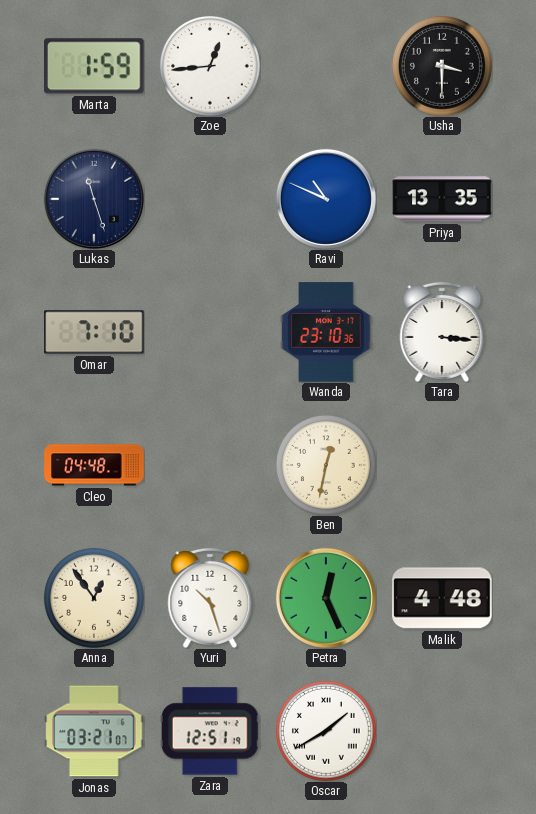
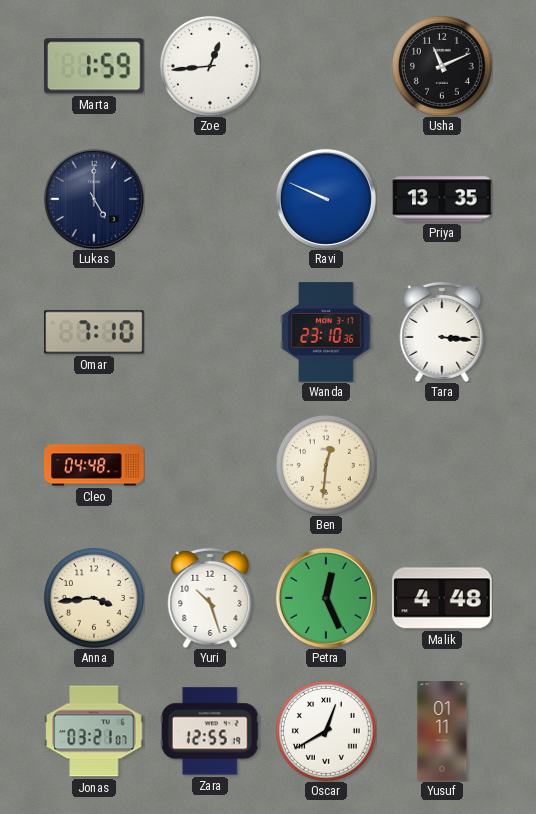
Usha: 3:30 -> 11:11 (442, 66)
Lukas: 11:27 -> 5:00 (94, 199)
Ravi: 10:49 -> 9:49 (326, 199)
Ben: 12:32 -> 12:31 (326, 465)
Anna: 12:54 -> 3:44 (94, 598)
Zara: 12:51 -> 12:55 (210, 731)
Oscar: 1:40 -> 12:40 (326, 731)
Yusuf: none -> 01:11 (442, 731)
